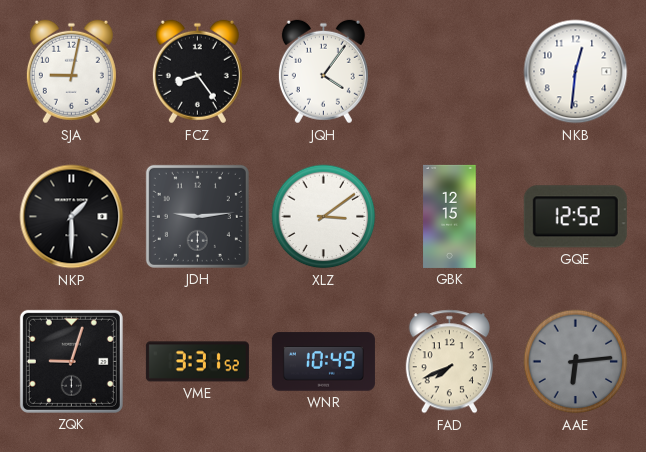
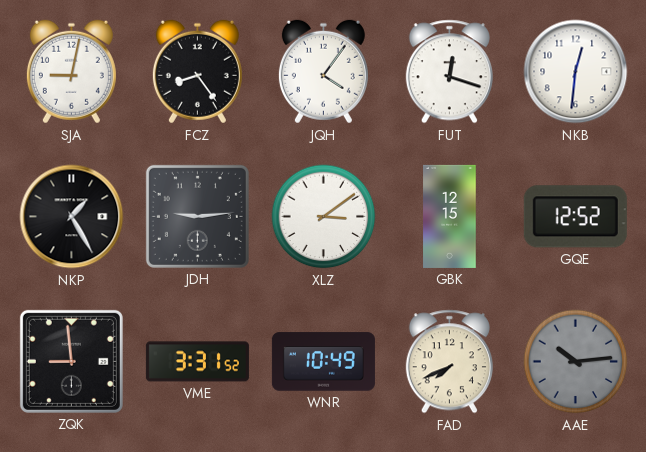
FUT: none -> 12:18 (449, 72)
NKP: 1:30 -> 1:25 (72, 217)
ZQK: 9:03 -> 8:59 (71, 361)
AAE: 6:14 -> 10:14 (576, 362)
